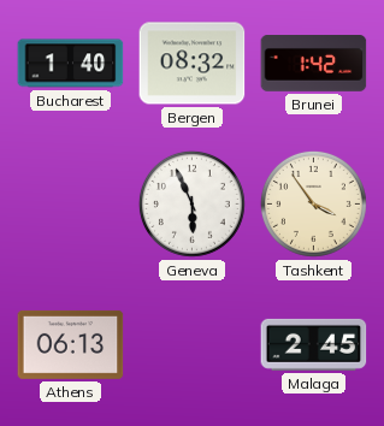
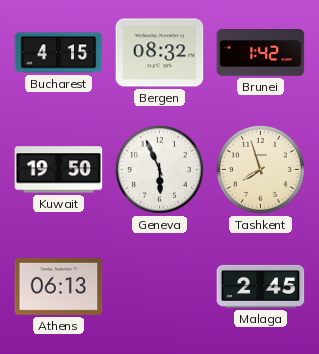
Bucharest: 1:40 -> 4:15 (59, 53)
Kuwait: none -> 19:50 (59, 170)
Tashkent: 3:54 -> 7:57 (260, 169)
